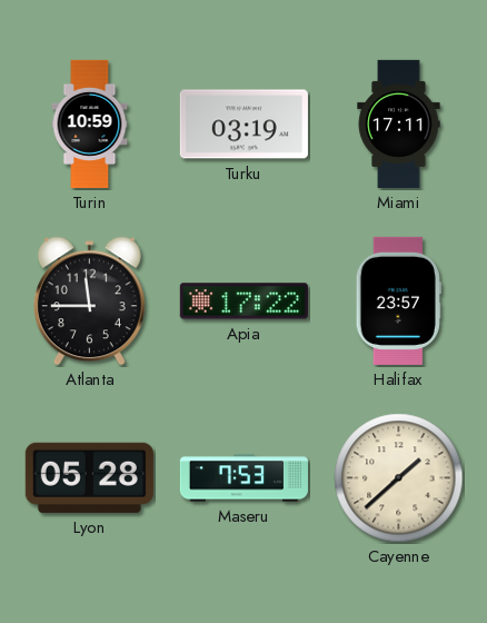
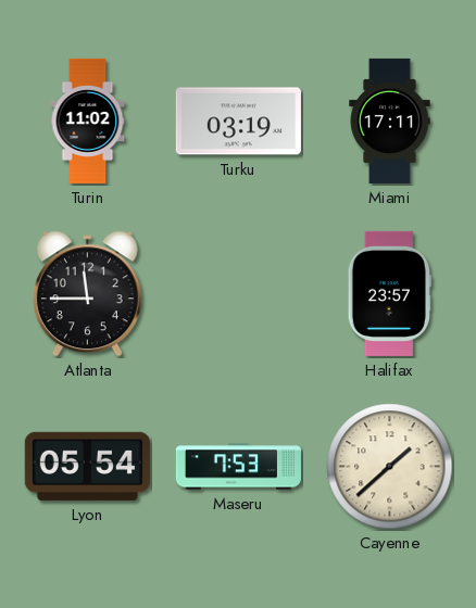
Turin: 10:59 -> 11:02 (88, 121)
Apia: 17:22 -> none (244, 301)
Lyon: 05:28 -> 05:54 (87, 466)
